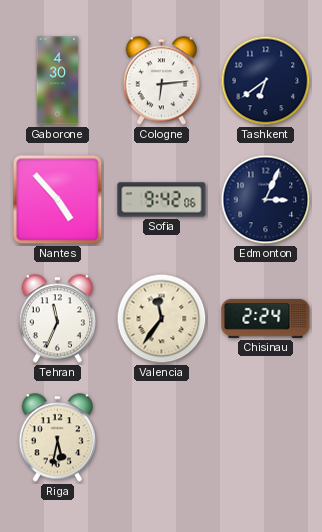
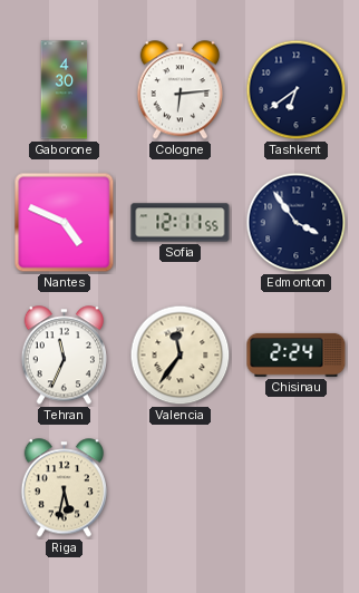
Nantes: 4:53 -> 4:49 (65, 223)
Sofia: 9:42 -> 12:11 (181, 223)
Edmonton: 3:04 -> 3:54 (297, 223)
